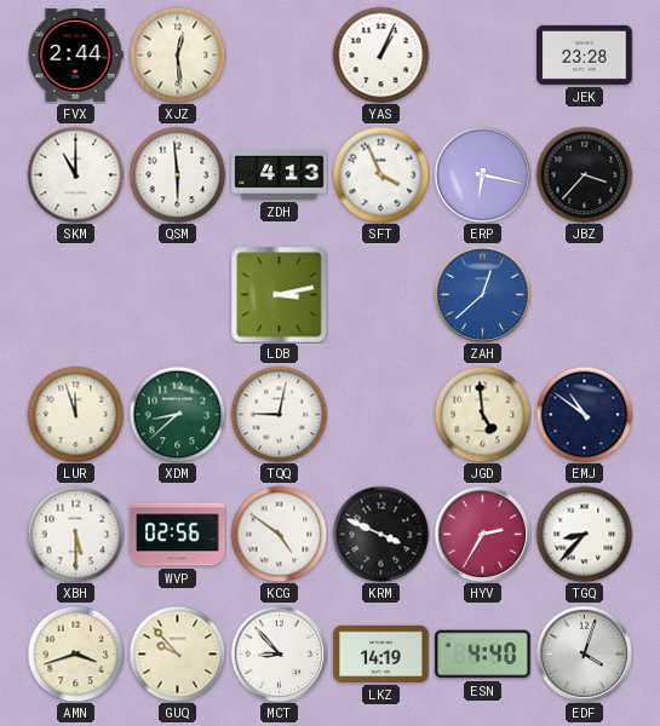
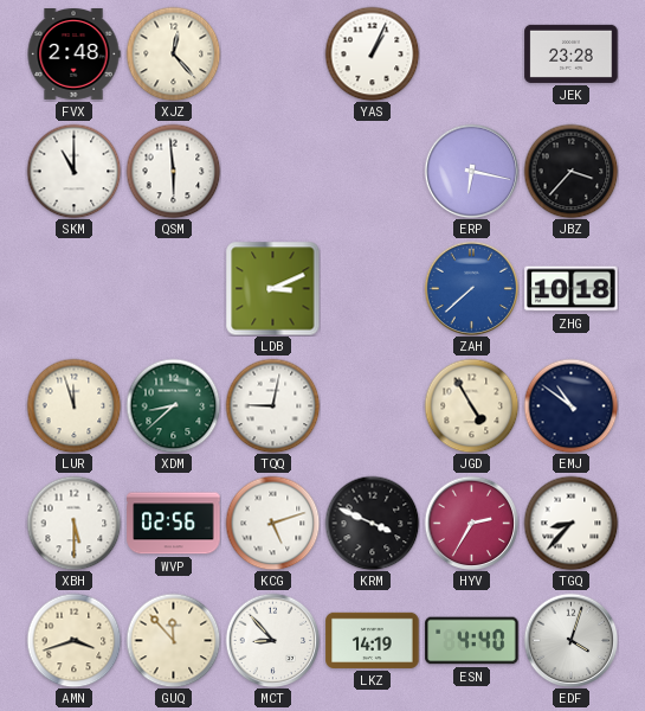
FVX: 2:44 -> 2:48 (73, 55)
XJZ: 12:29 -> 12:23 (173, 53)
ZDH: 4:13 -> none (280, 175)
SFT: 3:56 -> none (380, 174)
LDB: 3:13 -> 3:11 (272, 288)
ZAH: 12:38 -> 7:38 (471, 288)
ZHG: none -> 10:18 (572, 289)
JGD: 4:59 -> 4:55 (471, 405)
KCG: 4:51 -> 5:12 (272, 523)
GUQ: 9:53 -> 11:53 (173, 640)
